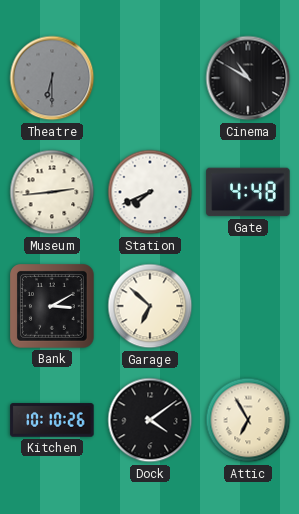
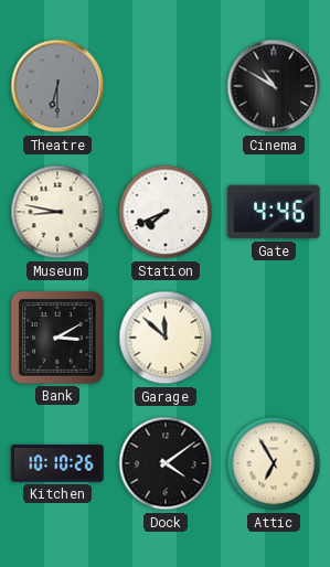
Museum: 2:44 -> 8:47 (57, 212)
Gate: 4:48 -> 4:46 (274, 212)
Garage: 6:52 -> 11:52 (166, 338)
